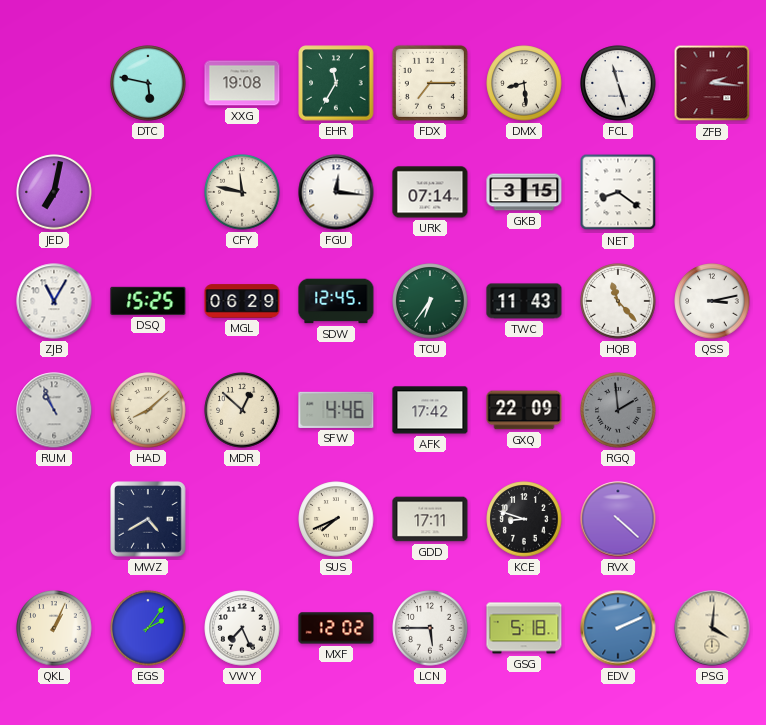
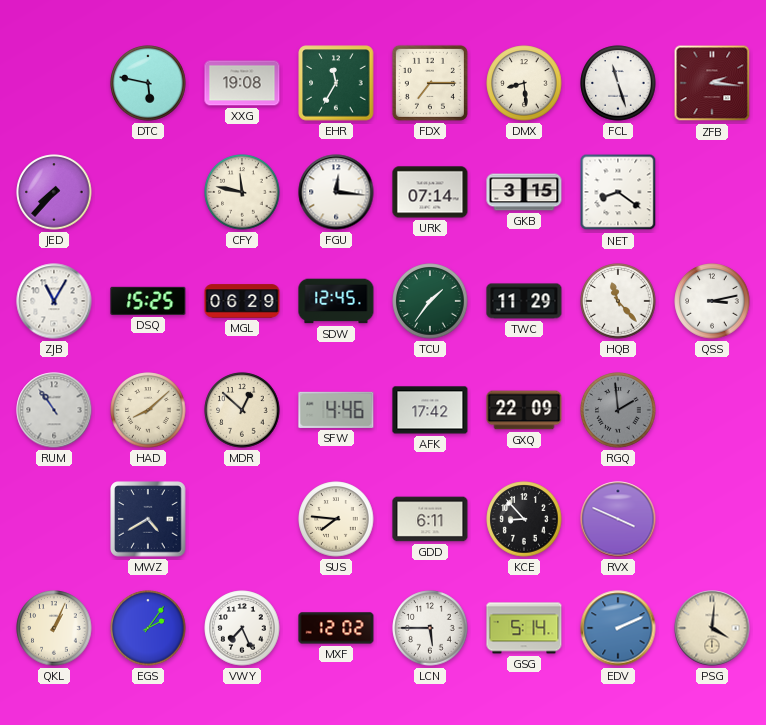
JED: 7:02 -> 7:37 (54, 192)
TCU: 6:36 -> 1:36 (430, 301)
TWC: 11:43 -> 11:29 (524, 301)
RUM: 10:56 -> 10:54 (54, 410)
SUS: 7:41 -> 7:46 (336, 519)
GDD: 17:11 -> 6:11 (430, 519)
KCE: 8:48 -> 8:53 (524, 519)
RVX: 4:22 -> 3:49 (618, 519)
GSG: 5:18 -> 5:14 (524, 628)
